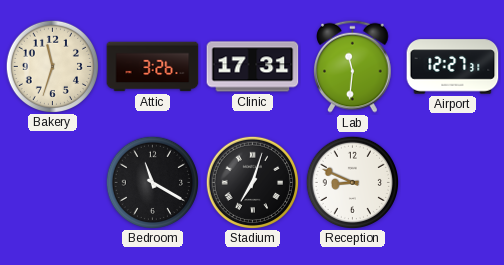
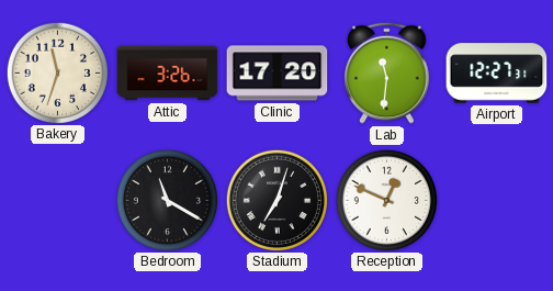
Clinic: 17:31 -> 17:20 (278, 74)
Reception: 8:49 -> 12:49 (386, 200)
